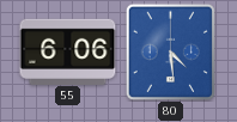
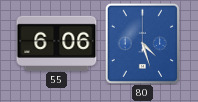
80: 4:29 -> 4:27 (142, 43)
